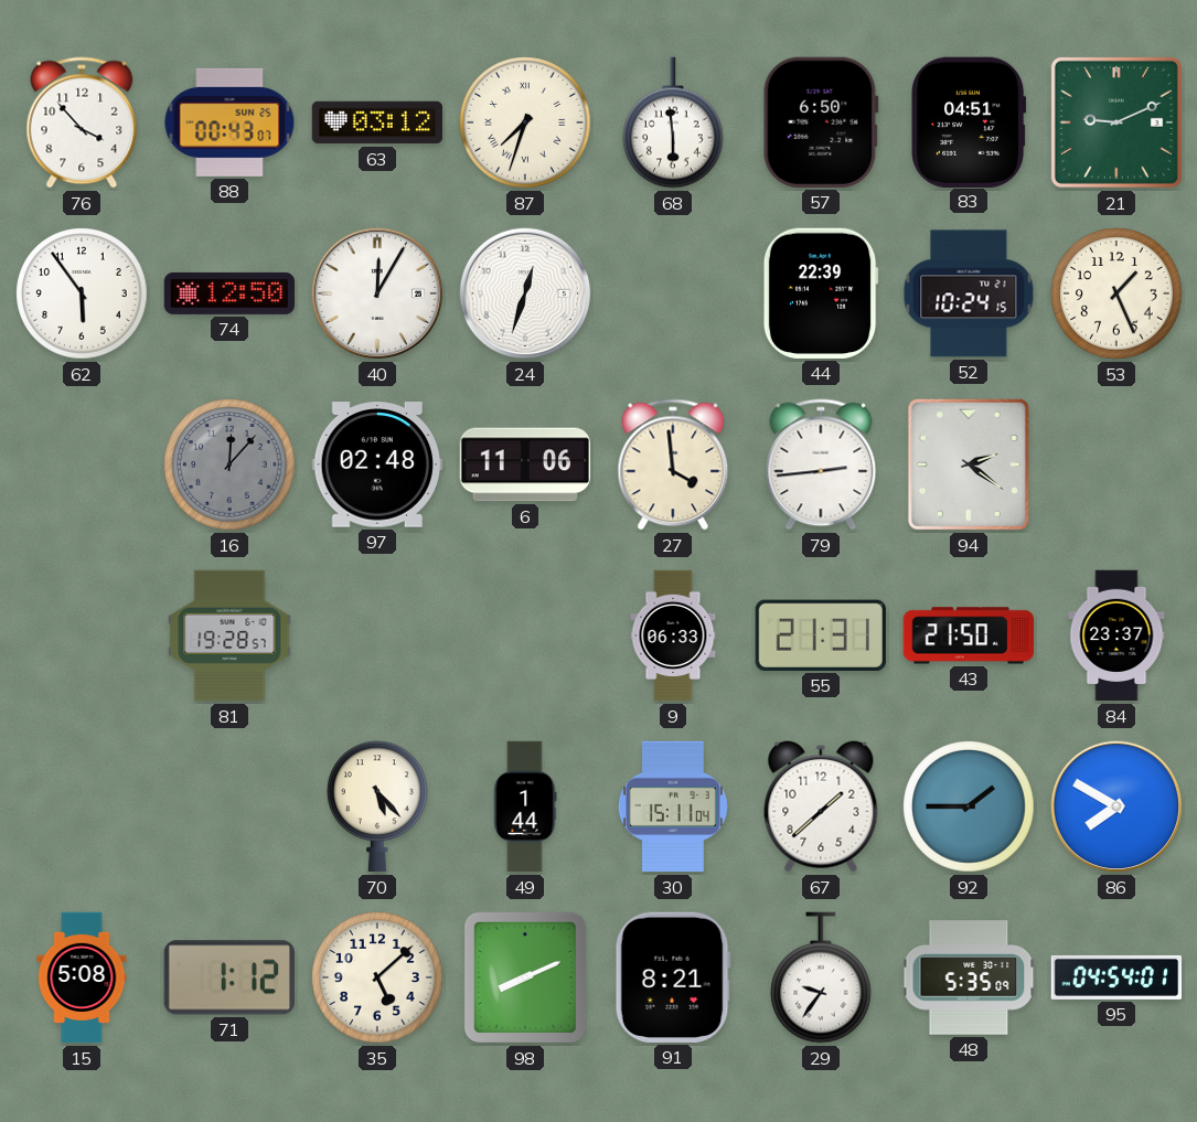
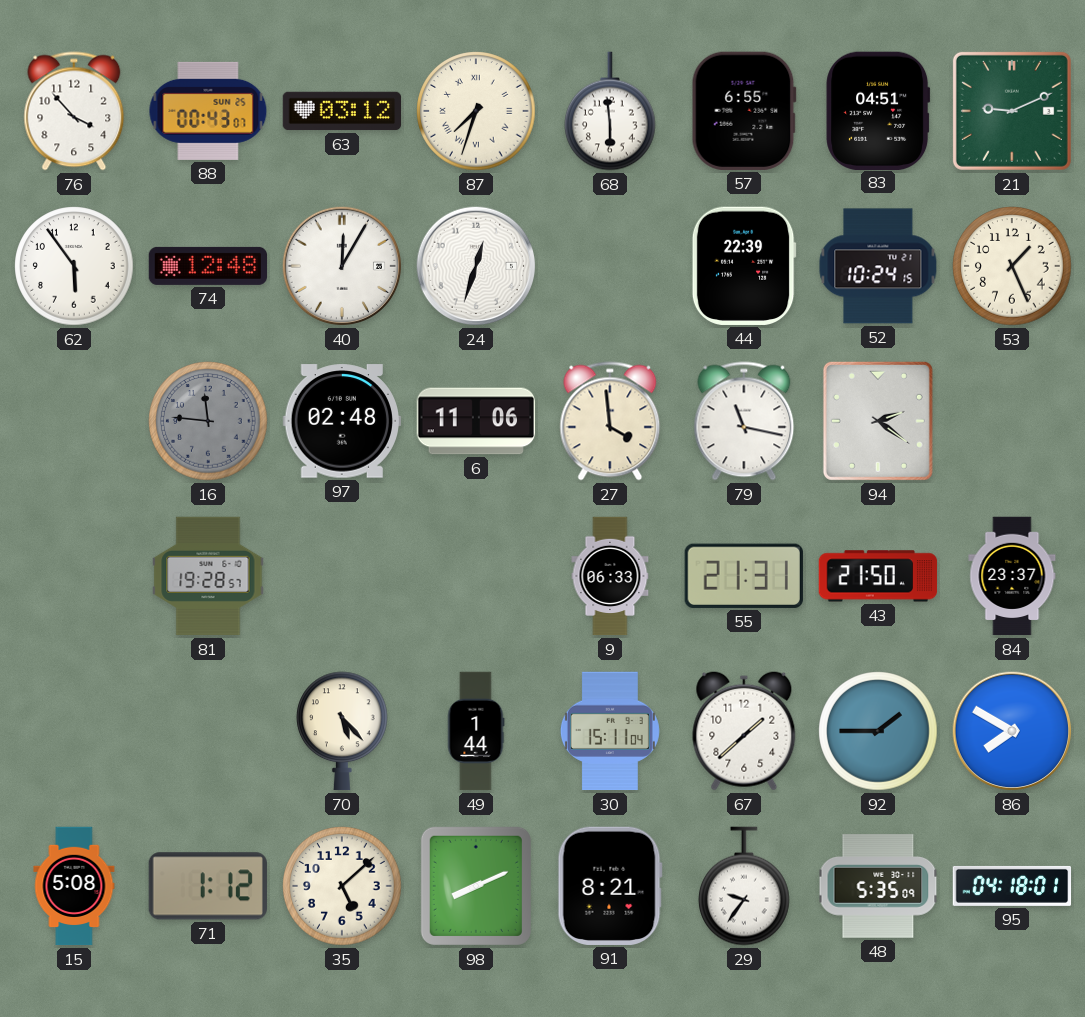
57: 6:50 -> 6:55 (744, 111)
74: 12:50 -> 12:48 (208, 266)
16: 12:07 -> 11:46 (208, 421)
79: 2:44 -> 11:17 (744, 421)
95: 04:54 -> 04:18 (1012, 886)
